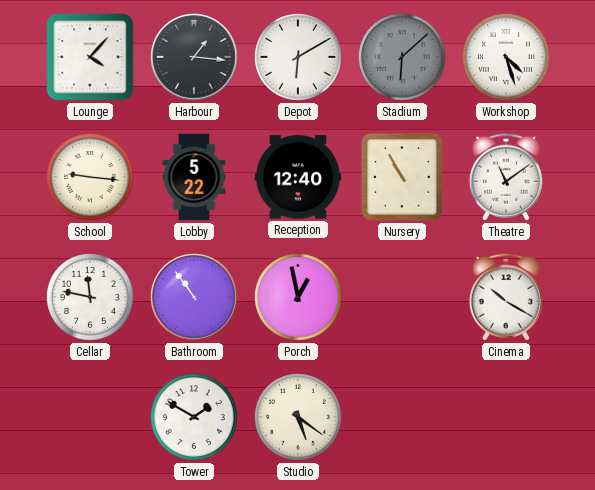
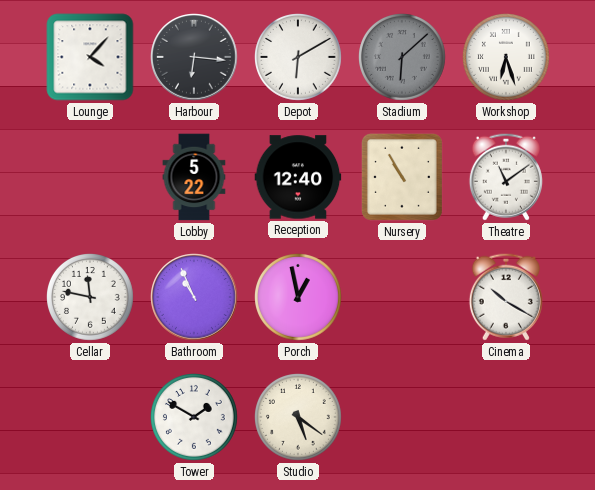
Harbour: 1:16 -> 6:16 (195, 58)
Workshop: 4:27 -> 6:27 (507, 58)
School: 9:16 -> none (91, 178)
Bathroom: 10:54 -> 10:56 (195, 298)
